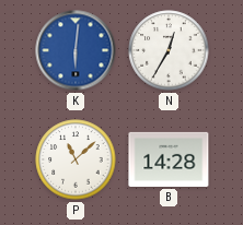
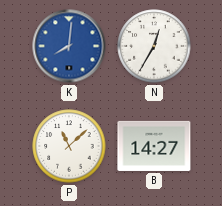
K: 6:01 -> 8:01 (69, 46)
B: 14:28 -> 14:27 (154, 146)
